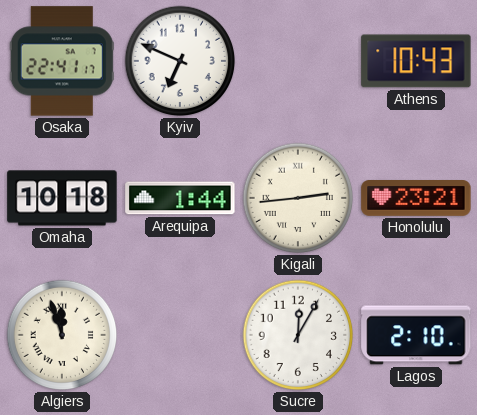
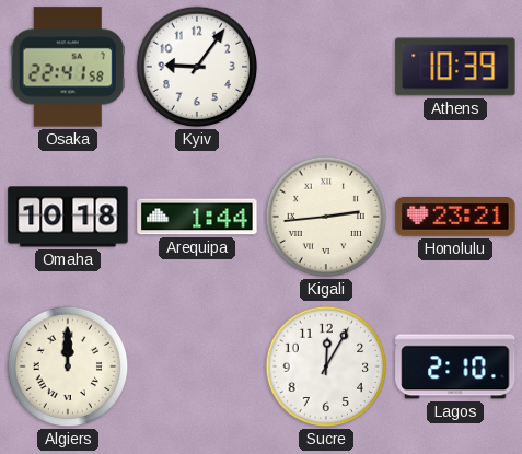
Osaka: 22:41:17 -> 22:41:58 (68, 67)
Kyiv: 6:49 -> 9:06 (197, 67)
Athens: 10:43 -> 10:39 (455, 67)
Algiers: 11:57 -> 12:00 (68, 366)
